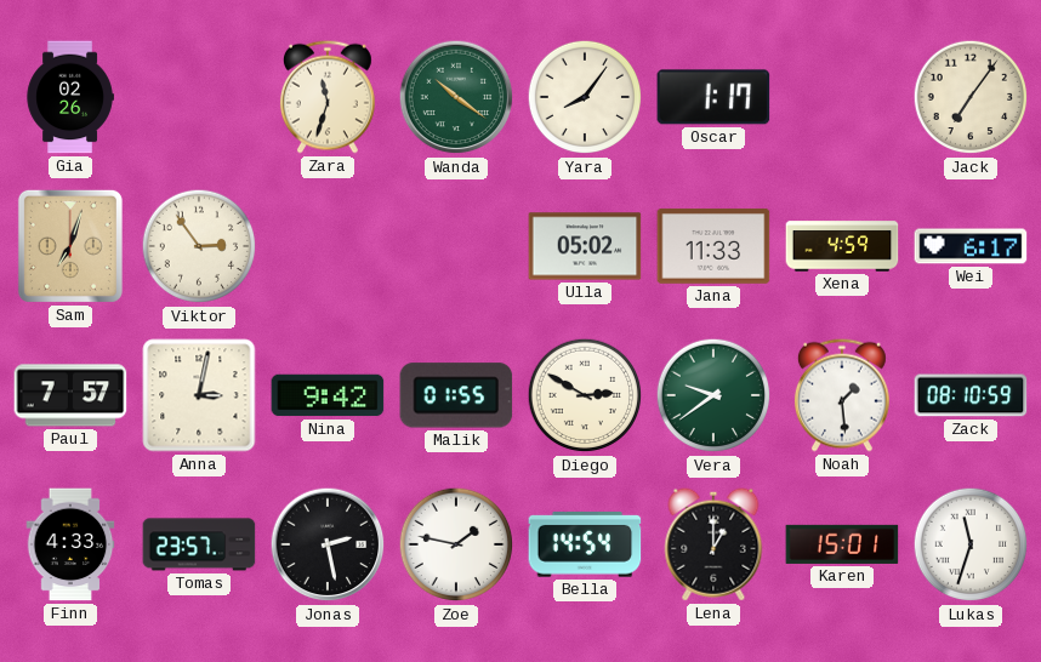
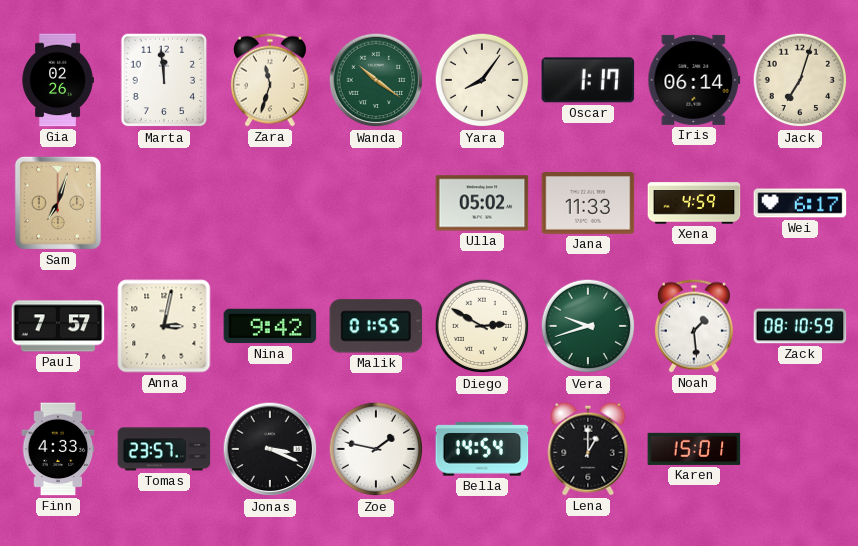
Marta: none -> 11:59 (164, 80)
Iris: none -> 06:14 (694, 80)
Jack: 7:06 -> 7:03 (800, 80)
Viktor: 2:54 -> none (199, 246)
Vera: 9:39 -> 9:42 (588, 326)
Jonas: 2:28 -> 3:19 (270, 449)
Lukas: 11:33 -> none (971, 544)
